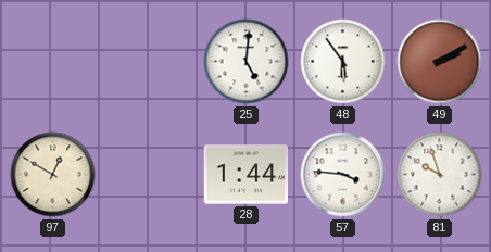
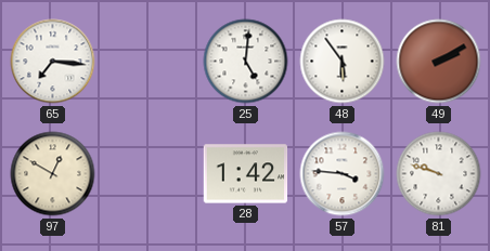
65: none -> 7:16 (53, 62)
28: 1:44 -> 1:42 (246, 174)
81: 9:57 -> 9:48 (439, 174)
